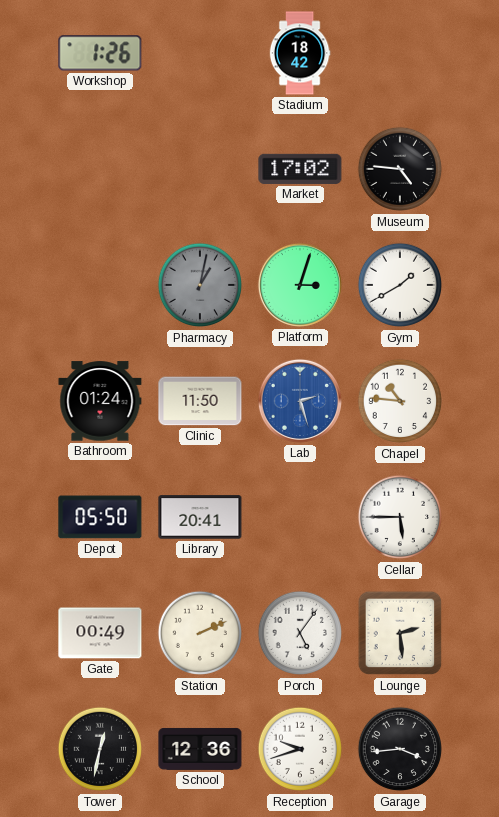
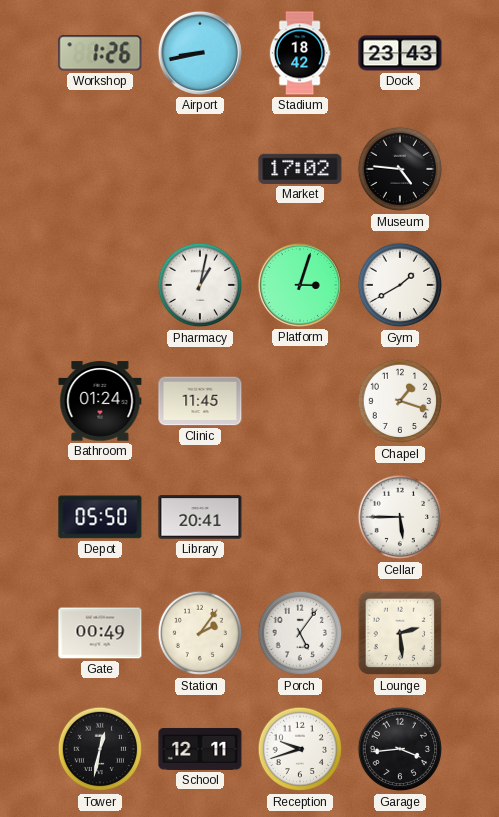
Airport: none -> 8:43 (200, 53)
Dock: none -> 23:43 (400, 53)
Pharmacy dial: grey -> white (200, 285)
Clinic: 11:50 -> 11:45 (200, 401)
Lab: 2:27 -> none (300, 401)
Chapel: 10:46 -> 1:18 (400, 401)
Station: 2:11 -> 2:06 (200, 633)
School: 12:36 -> 12:11 (200, 749)
